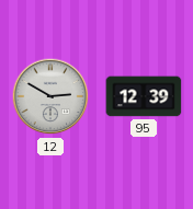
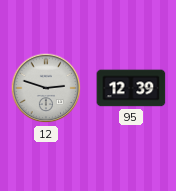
12: 2:50 -> 2:48 (46, 88)
